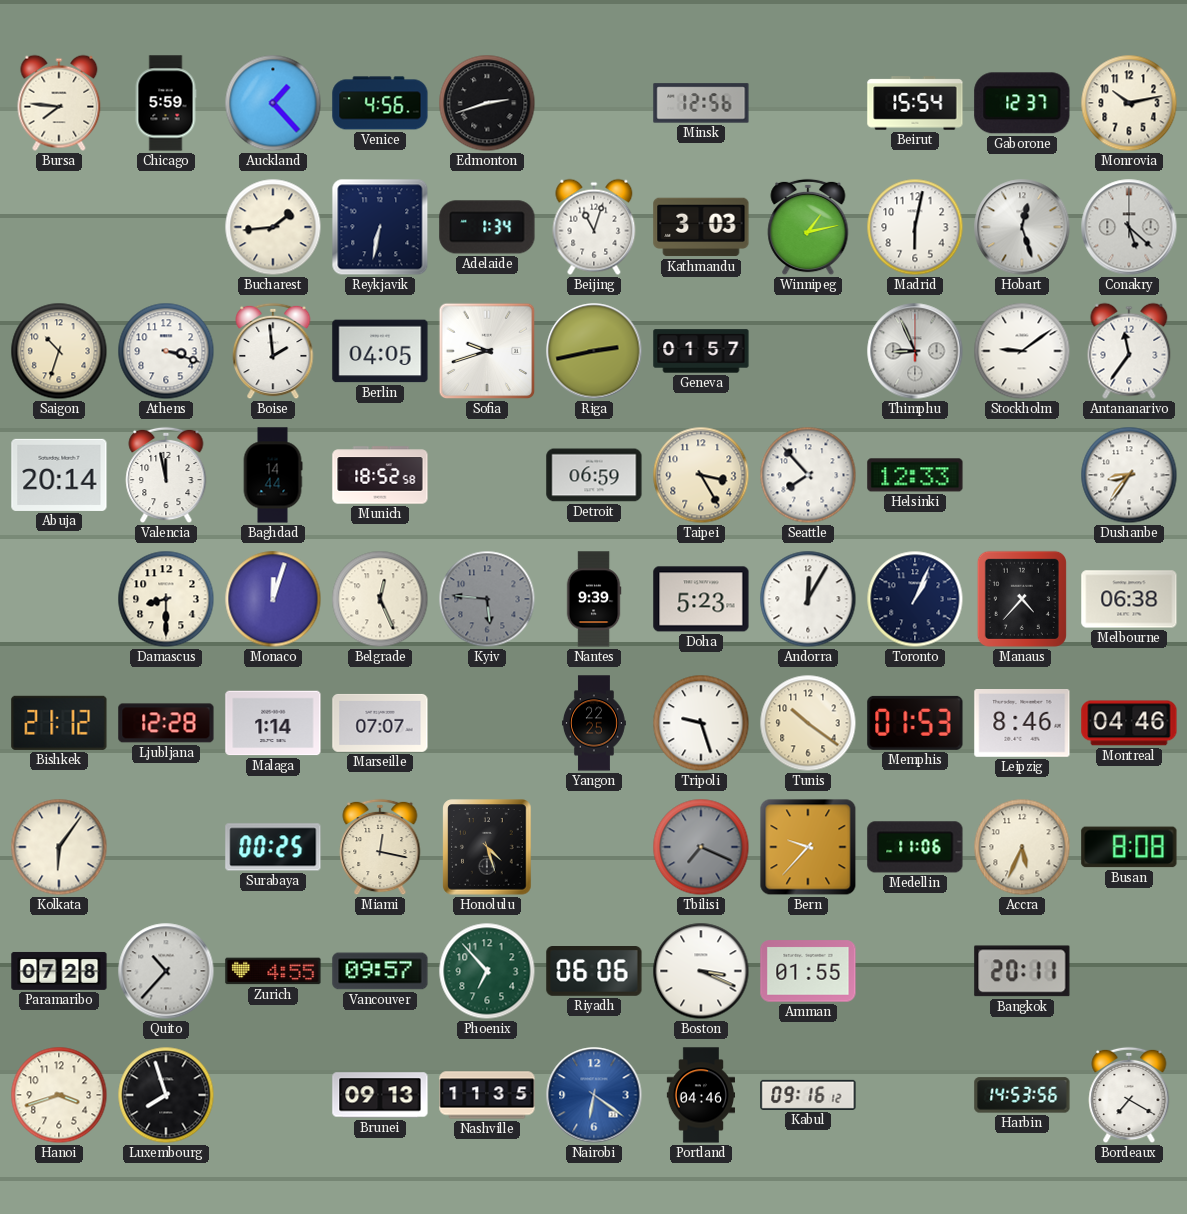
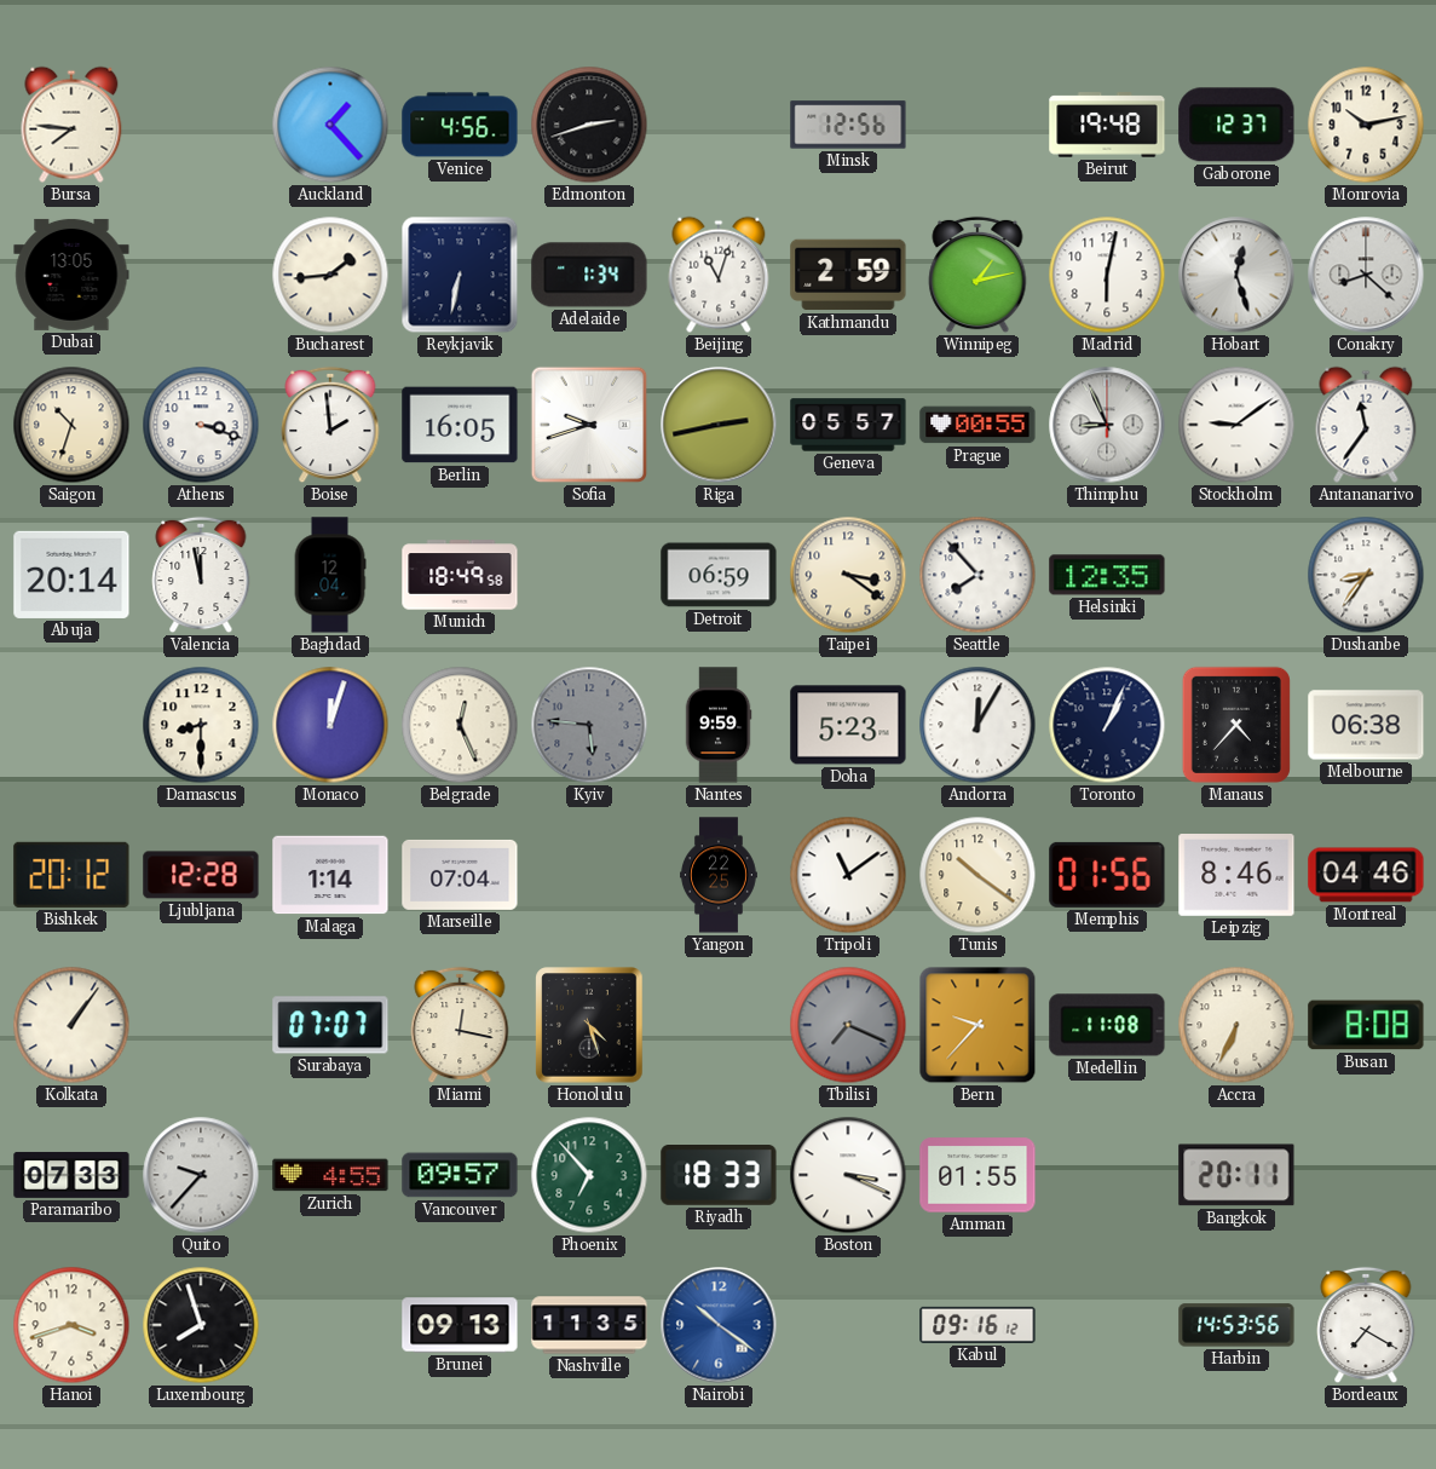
Chicago: 5:59 -> none (166, 103)
Beirut: 15:54 -> 19:48 (1107, 125)
Dubai: none -> 13:05 (71, 275)
Kathmandu: 3:03 -> 2:59 (848, 275)
Conakry: 5:22 -> 8:22 (1366, 275)
Berlin: 04:05 -> 16:05 (460, 425)
Geneva: 01:57 -> 05:57 (848, 425)
Prague: none -> 00:55 (977, 425)
Baghdad: 14:44 -> 12:04 (330, 575)
Munich: 18:52 -> 18:49 (460, 575)
Taipei: 3:25 -> 3:21 (848, 575)
Helsinki: 12:33 -> 12:35 (1107, 575)
Nantes: 9:39 -> 9:59 (719, 725)
Bishkek: 21:12 -> 20:12 (71, 875)
Marseille: 07:07 -> 07:04 (460, 875)
Tripoli: 9:27 -> 11:09 (848, 875)
Memphis: 01:53 -> 01:56 (1107, 875)
Kolkata: 6:06 -> 1:06 (71, 1025)
Surabaya: 00:25 -> 07:07 (330, 1025)
Medellin: 11:06 -> 11:08 (1107, 1025)
Accra: 5:34 -> 6:34 (1236, 1025)
Paramaribo: 07:28 -> 07:33 (71, 1175)
Quito: 10:37 -> 9:37 (201, 1175)
Riyadh: 06:06 -> 18:33 (719, 1176)
Nairobi: 6:21 -> 10:21 (719, 1325)
Portland: 04:46 -> none (700, 1095)
